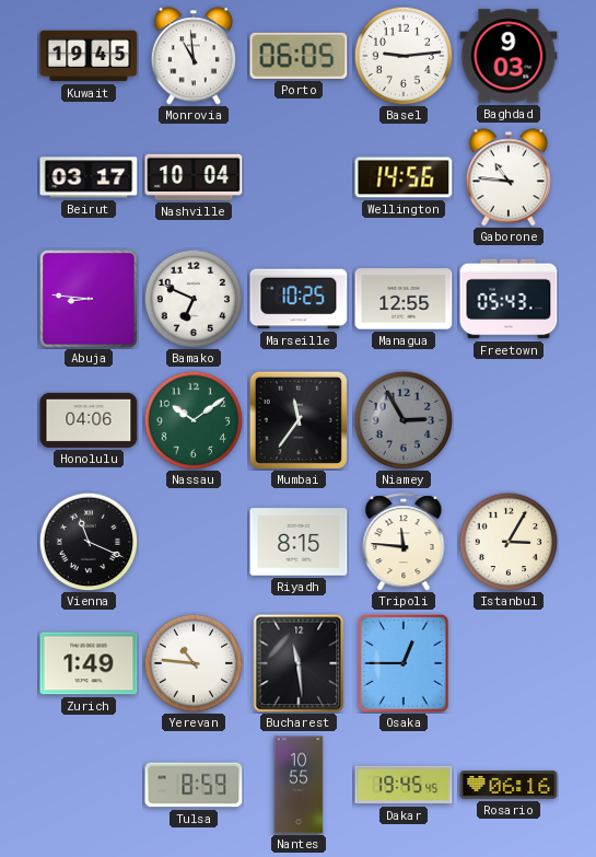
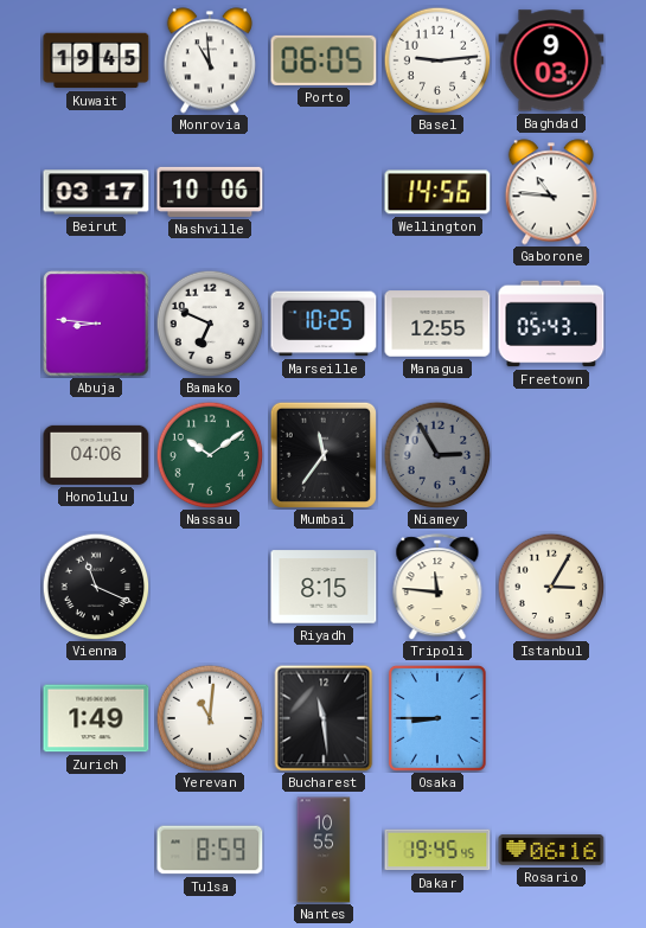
Nashville: 10:04 -> 10:06 (210, 192)
Yerevan: 10:46 -> 11:01 (210, 718)
Osaka: 12:45 -> 8:45 (437, 718)
